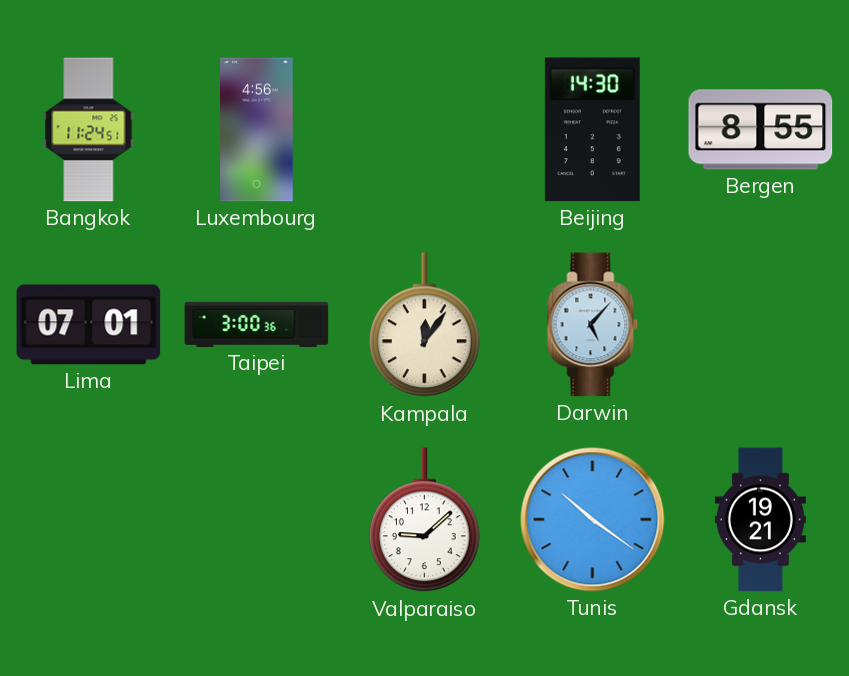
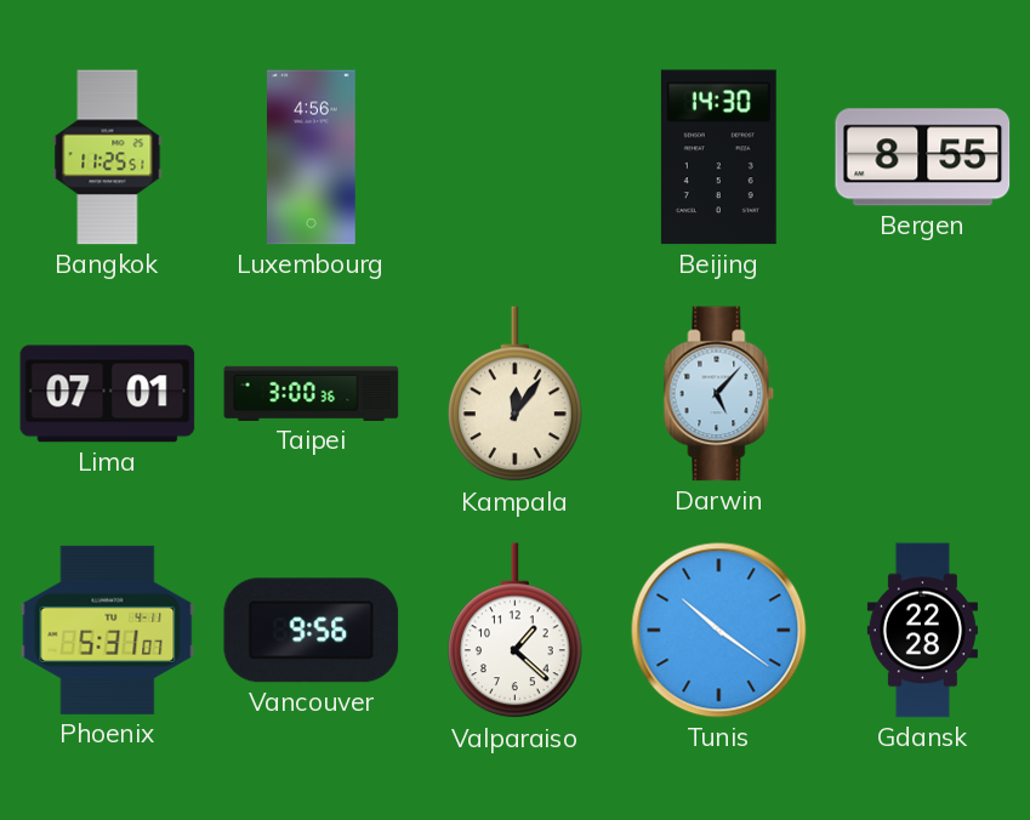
Bangkok: 11:24 -> 11:25 (108, 158)
Phoenix: none -> 5:31 (108, 630)
Vancouver: none -> 9:56 (312, 631)
Valparaiso: 9:08 -> 1:22 (516, 631)
Gdansk: 19:21 -> 22:28 (922, 631)
